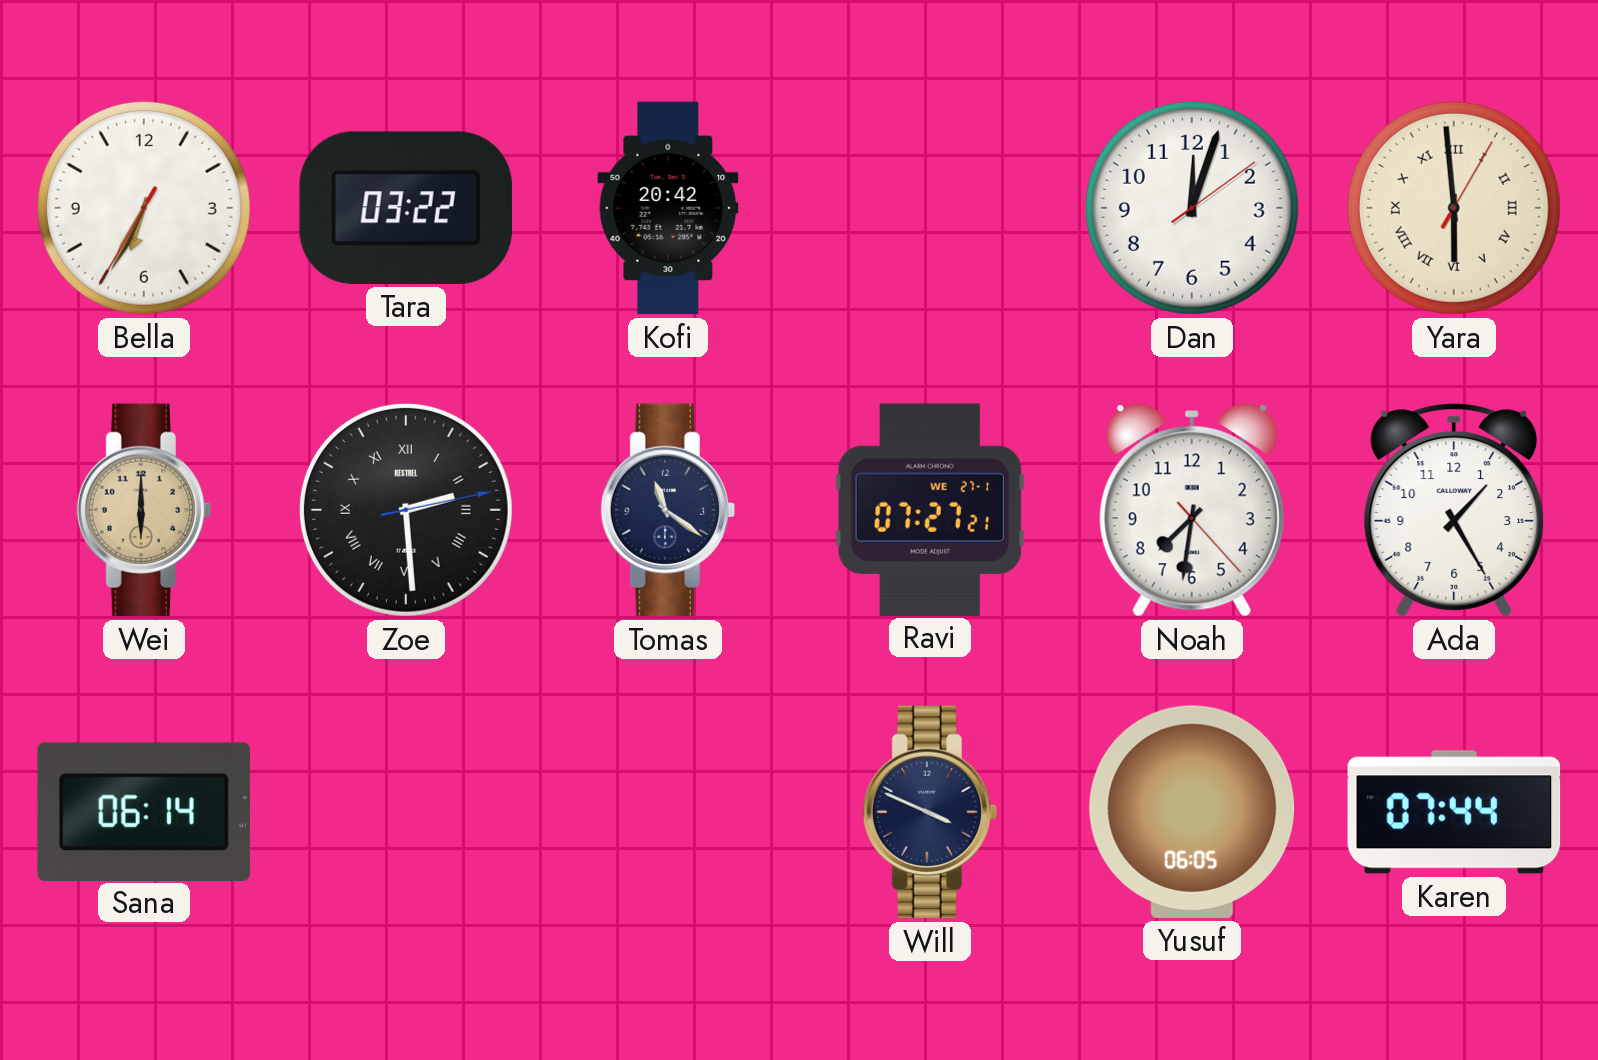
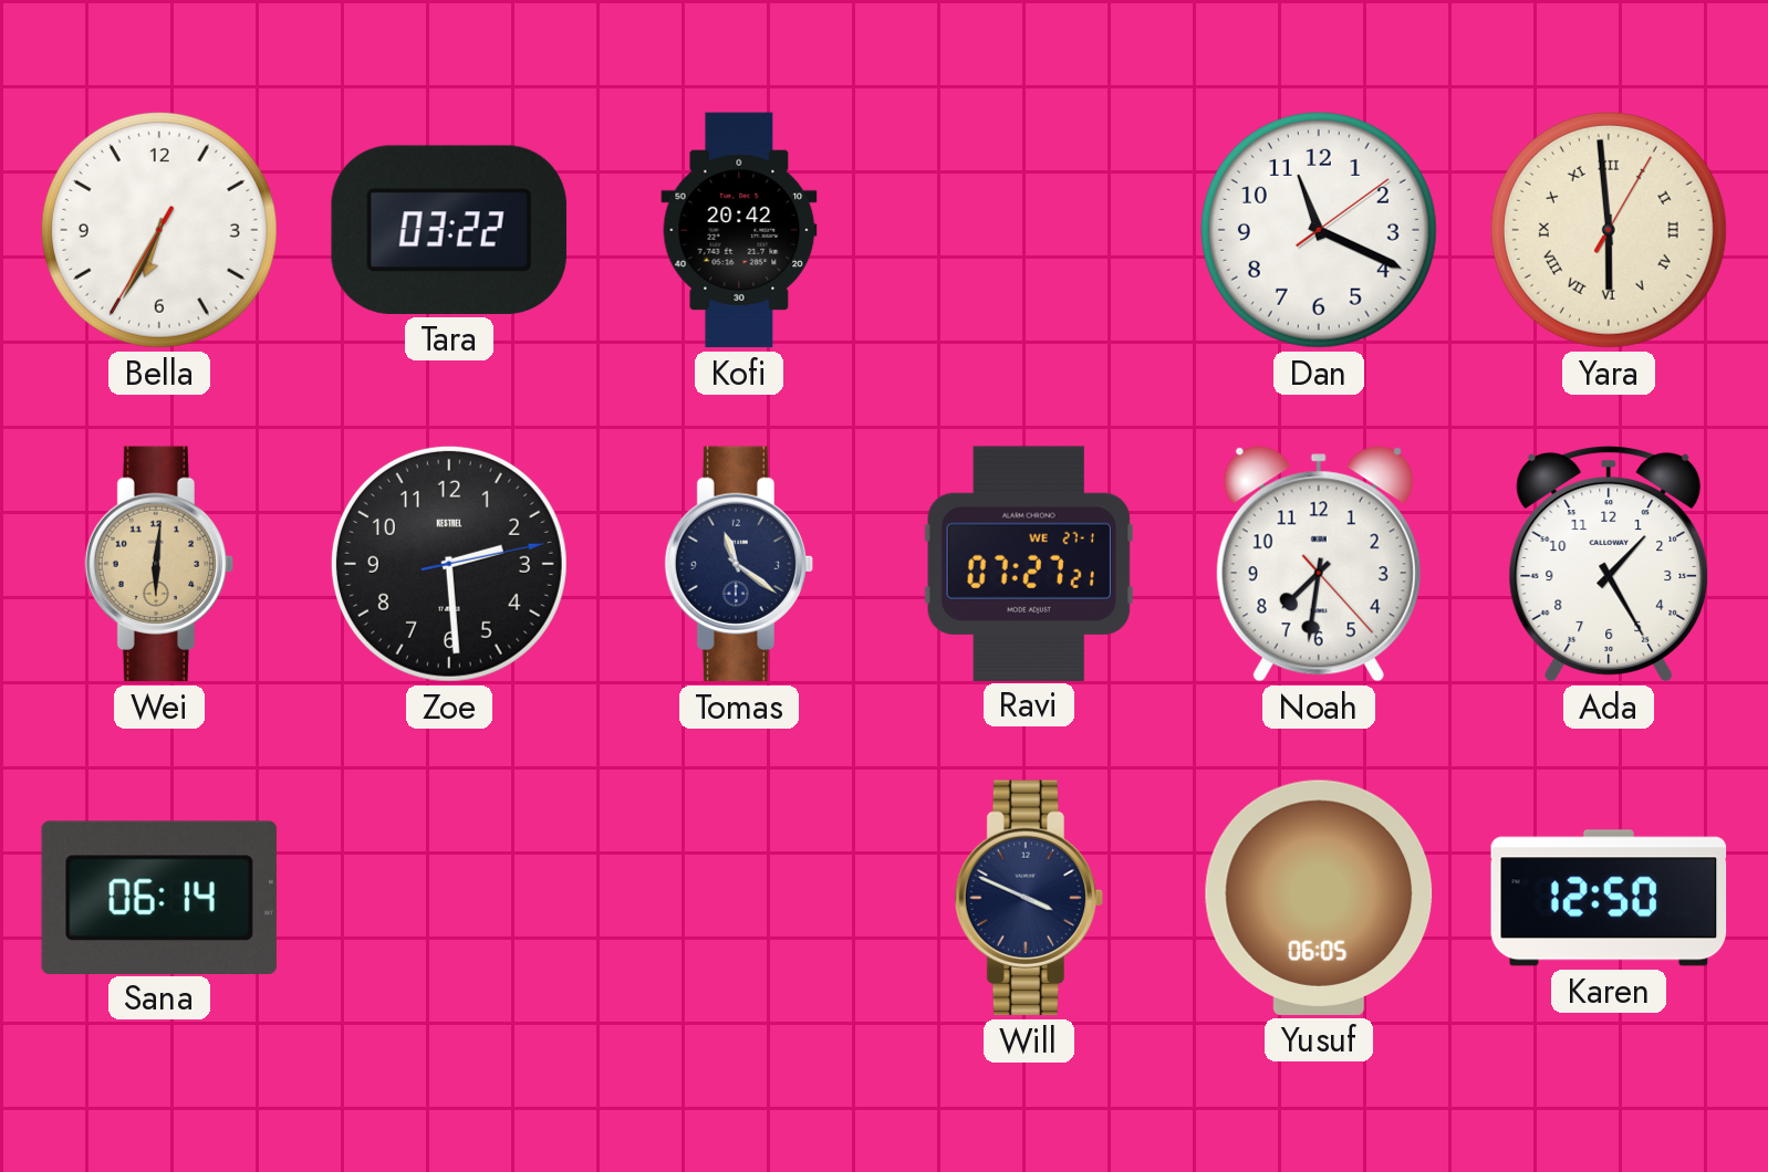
Dan: 12:03 -> 11:19 (1319, 230)
Wei: 6:00 -> 6:01 (159, 564)
Zoe numerals: Roman -> Arabic (449, 564)
Karen: 07:44 -> 12:50 (1609, 898)
